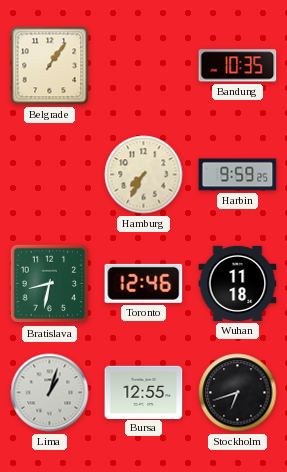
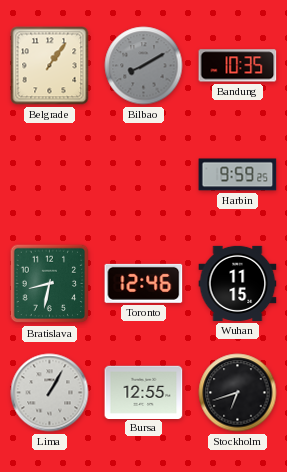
Bilbao: none -> 8:10 (144, 66)
Hamburg: 7:35 -> none (144, 175)
Wuhan: 11:18 -> 11:15 (238, 283)
Lima: 1:03 -> 1:05 (50, 393)
